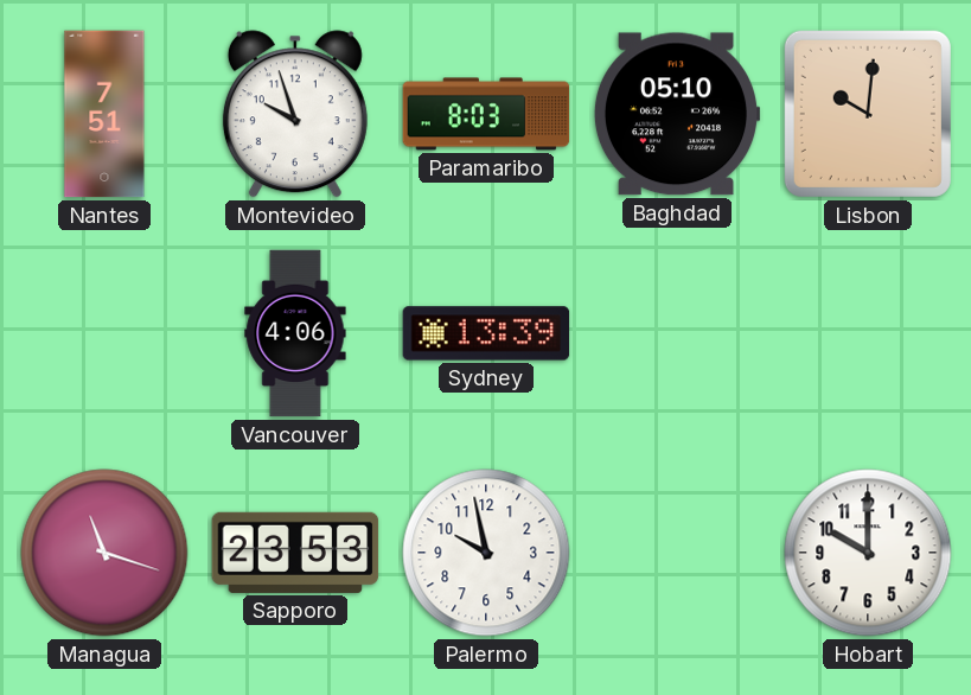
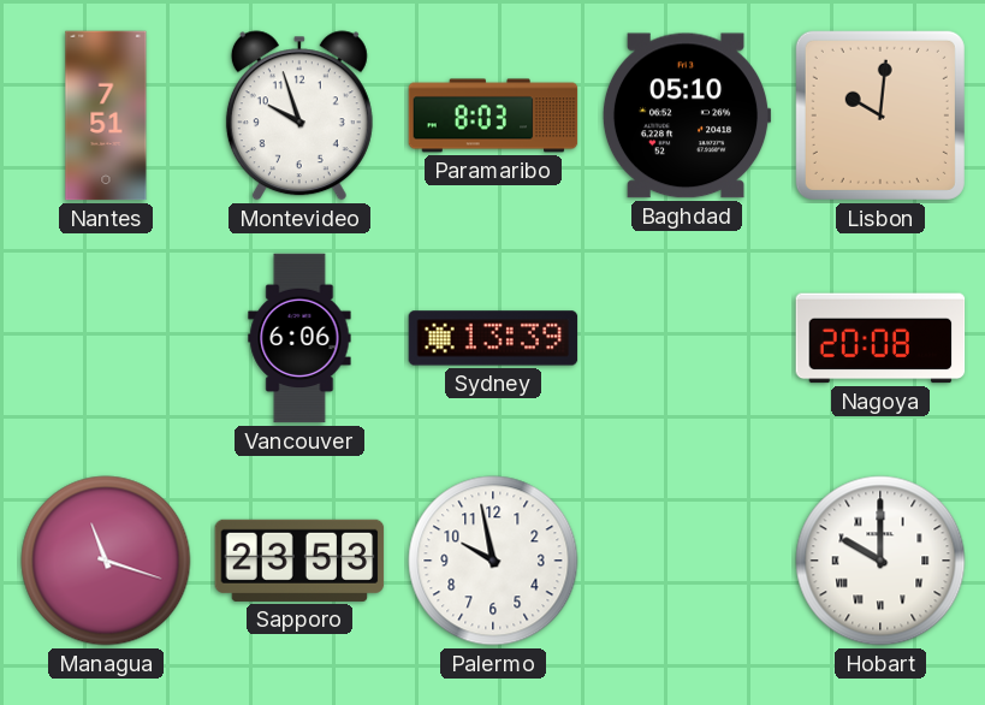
Vancouver: 4:06 -> 6:06 (299, 338)
Nagoya: none -> 20:08 (880, 338)
Hobart numerals: Arabic -> Roman (880, 561)
